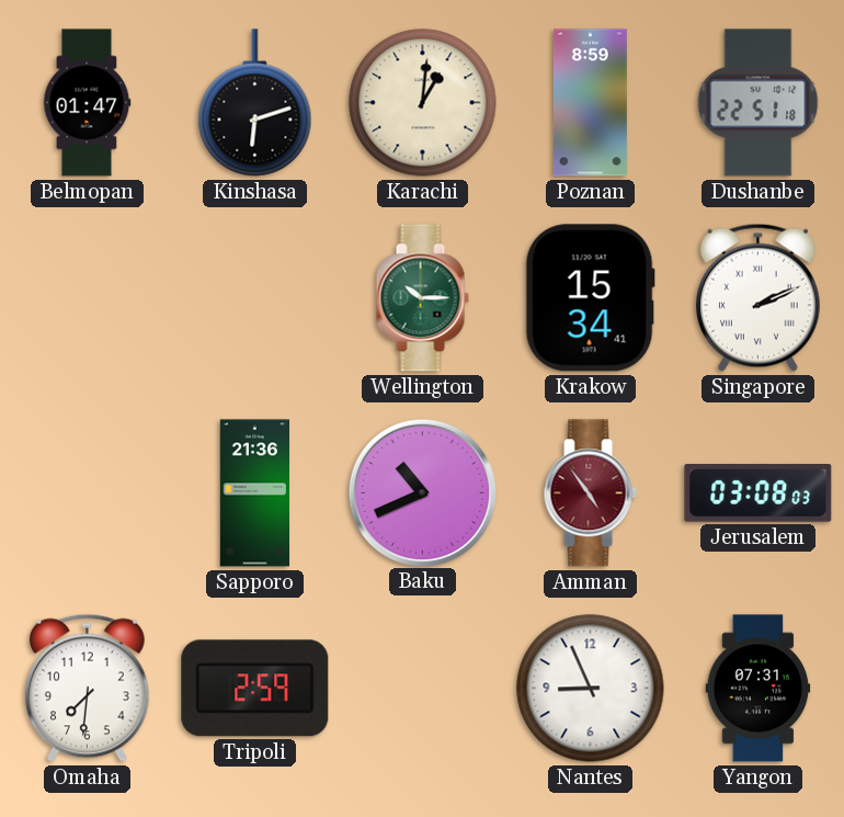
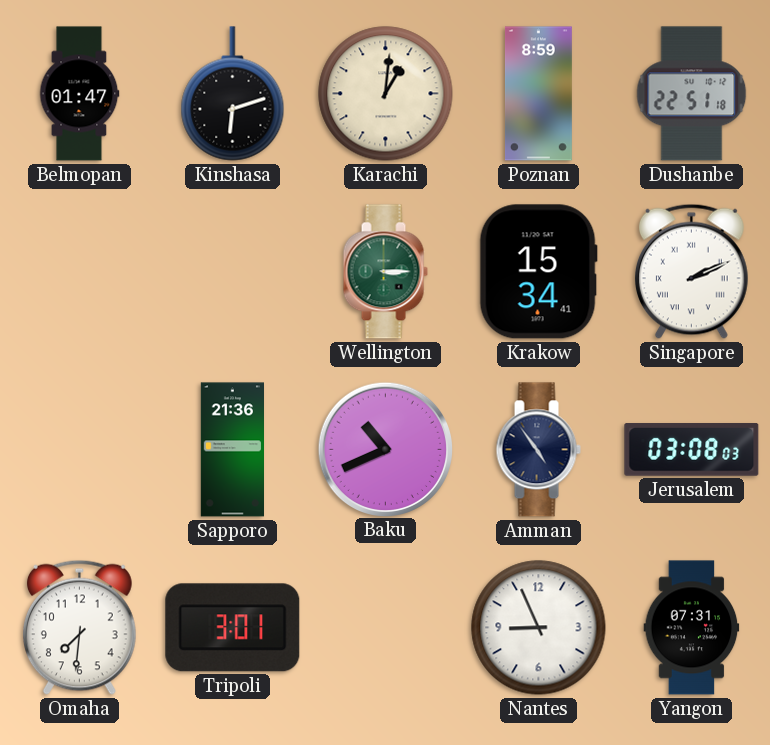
Wellington: 10:15 -> 3:15 (385, 272)
Amman dial: burgundy -> navy (538, 450)
Tripoli: 2:59 -> 3:01 (233, 628)
